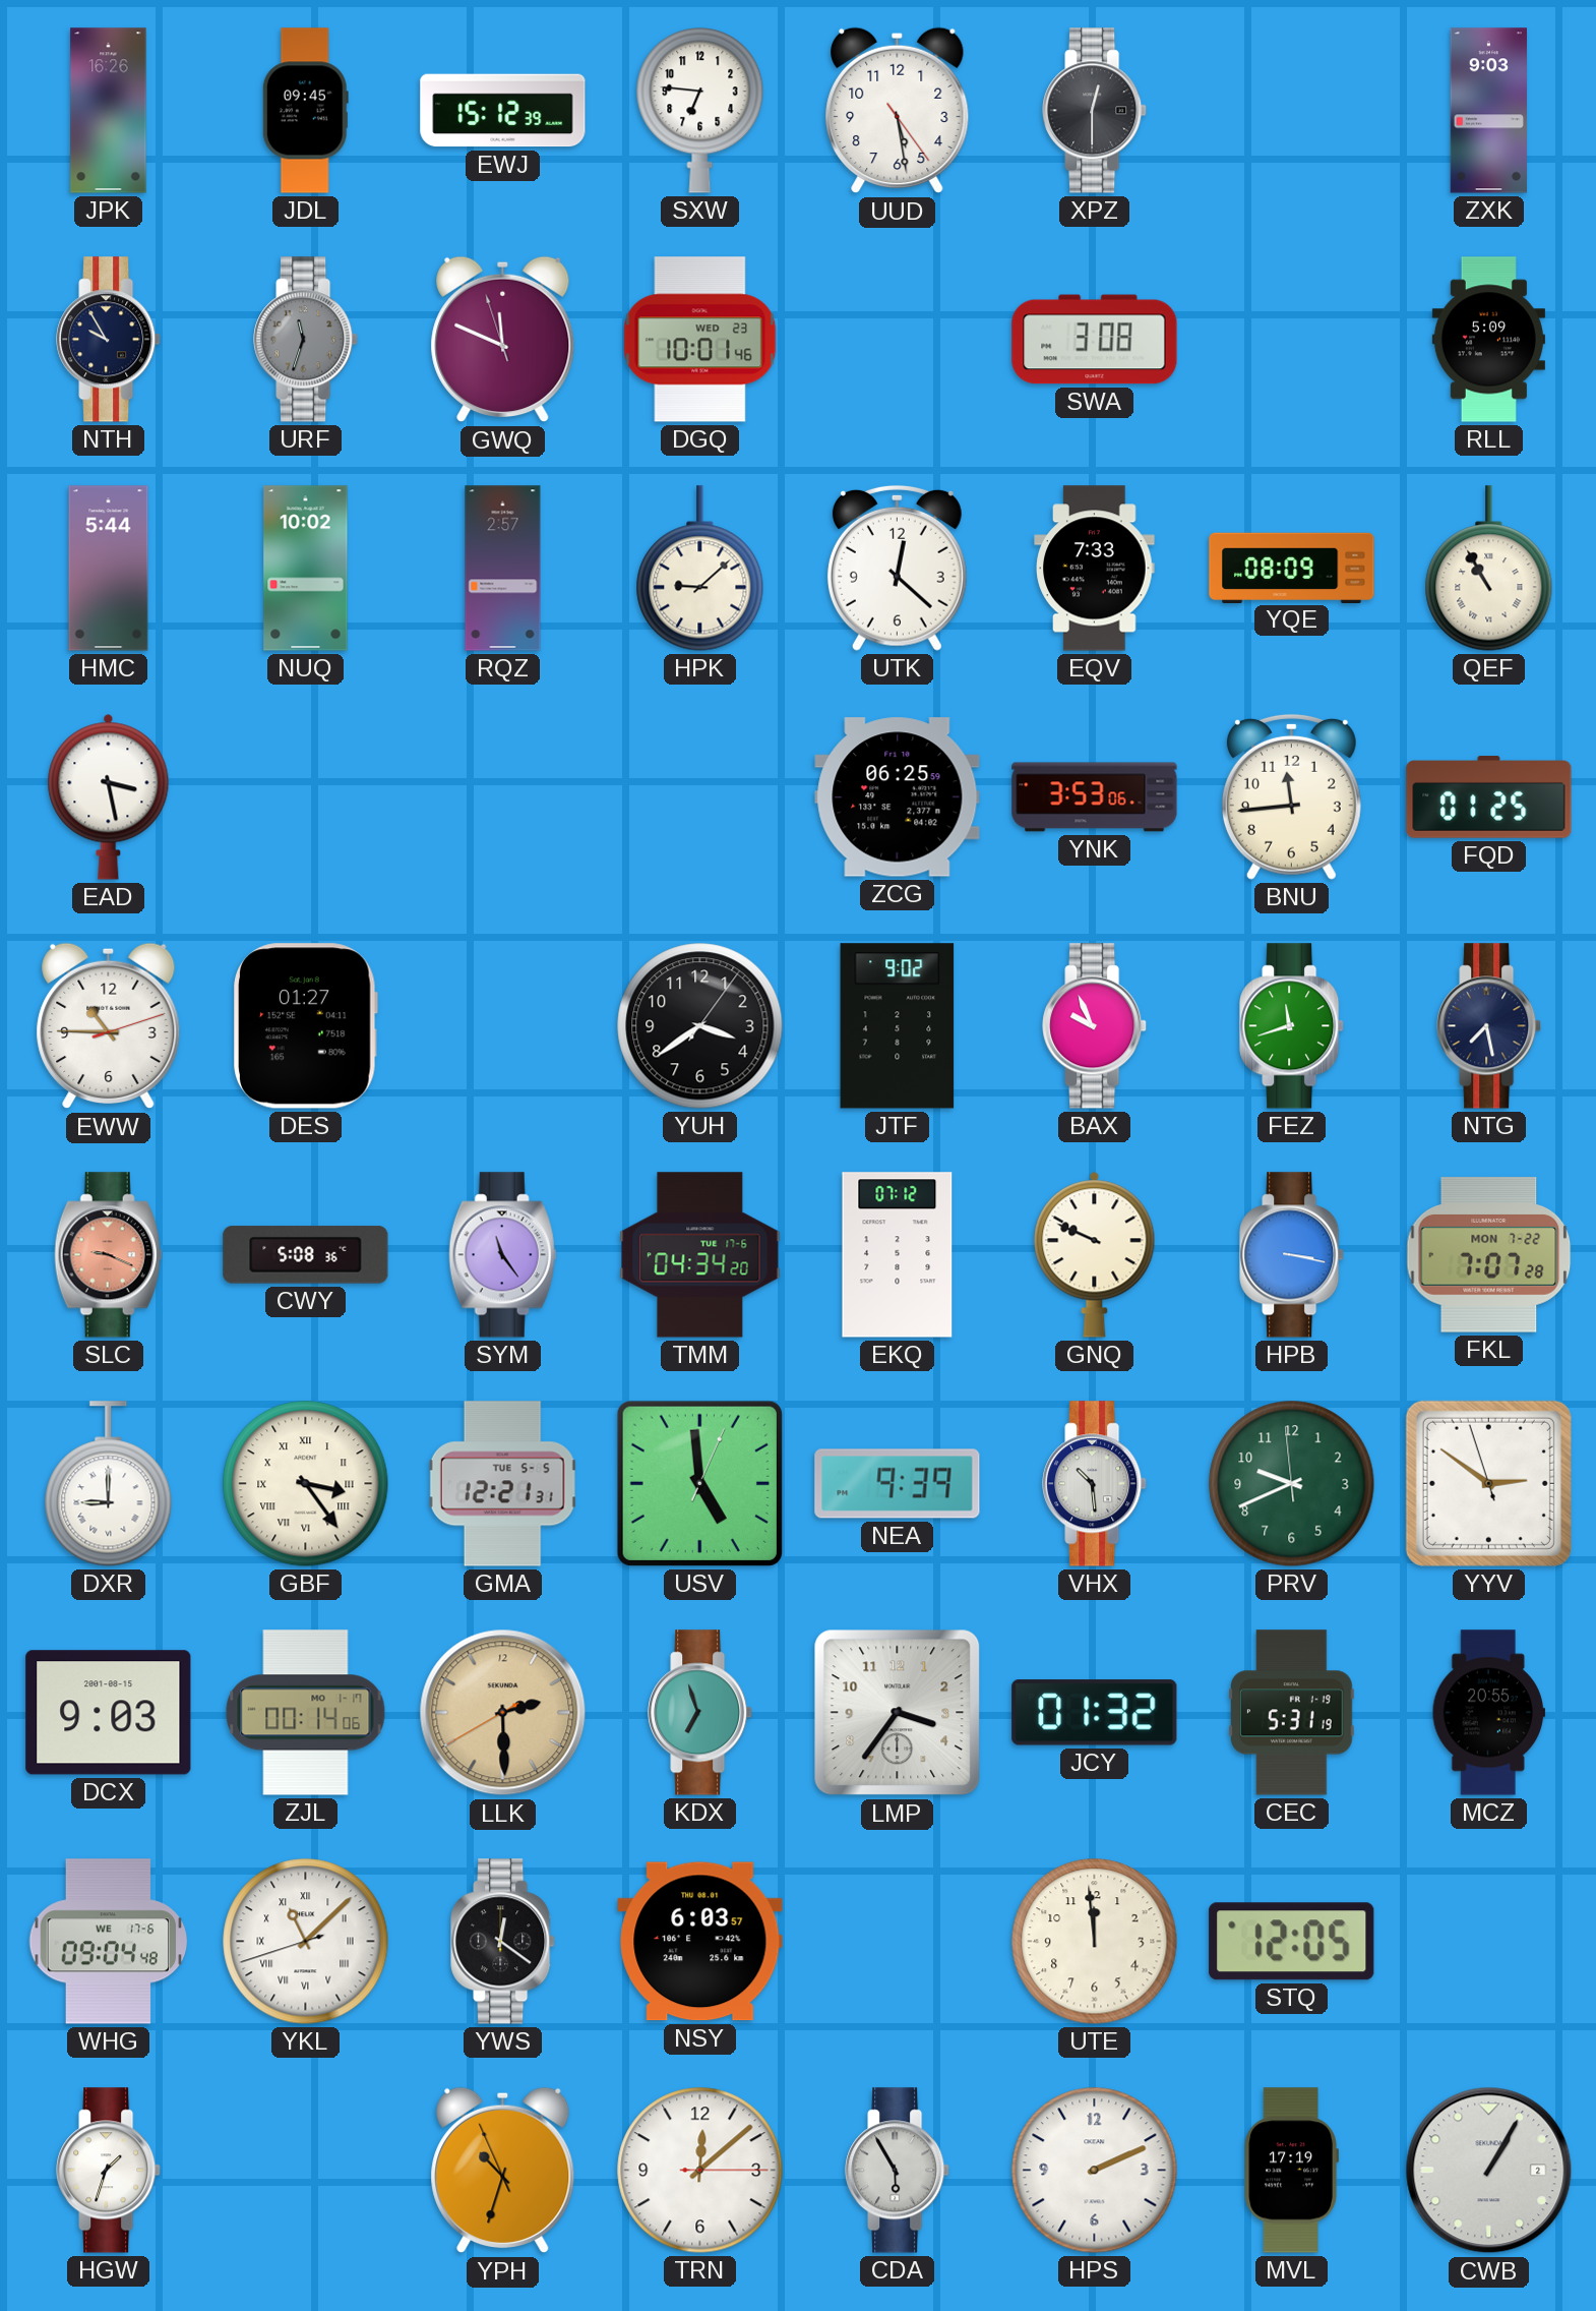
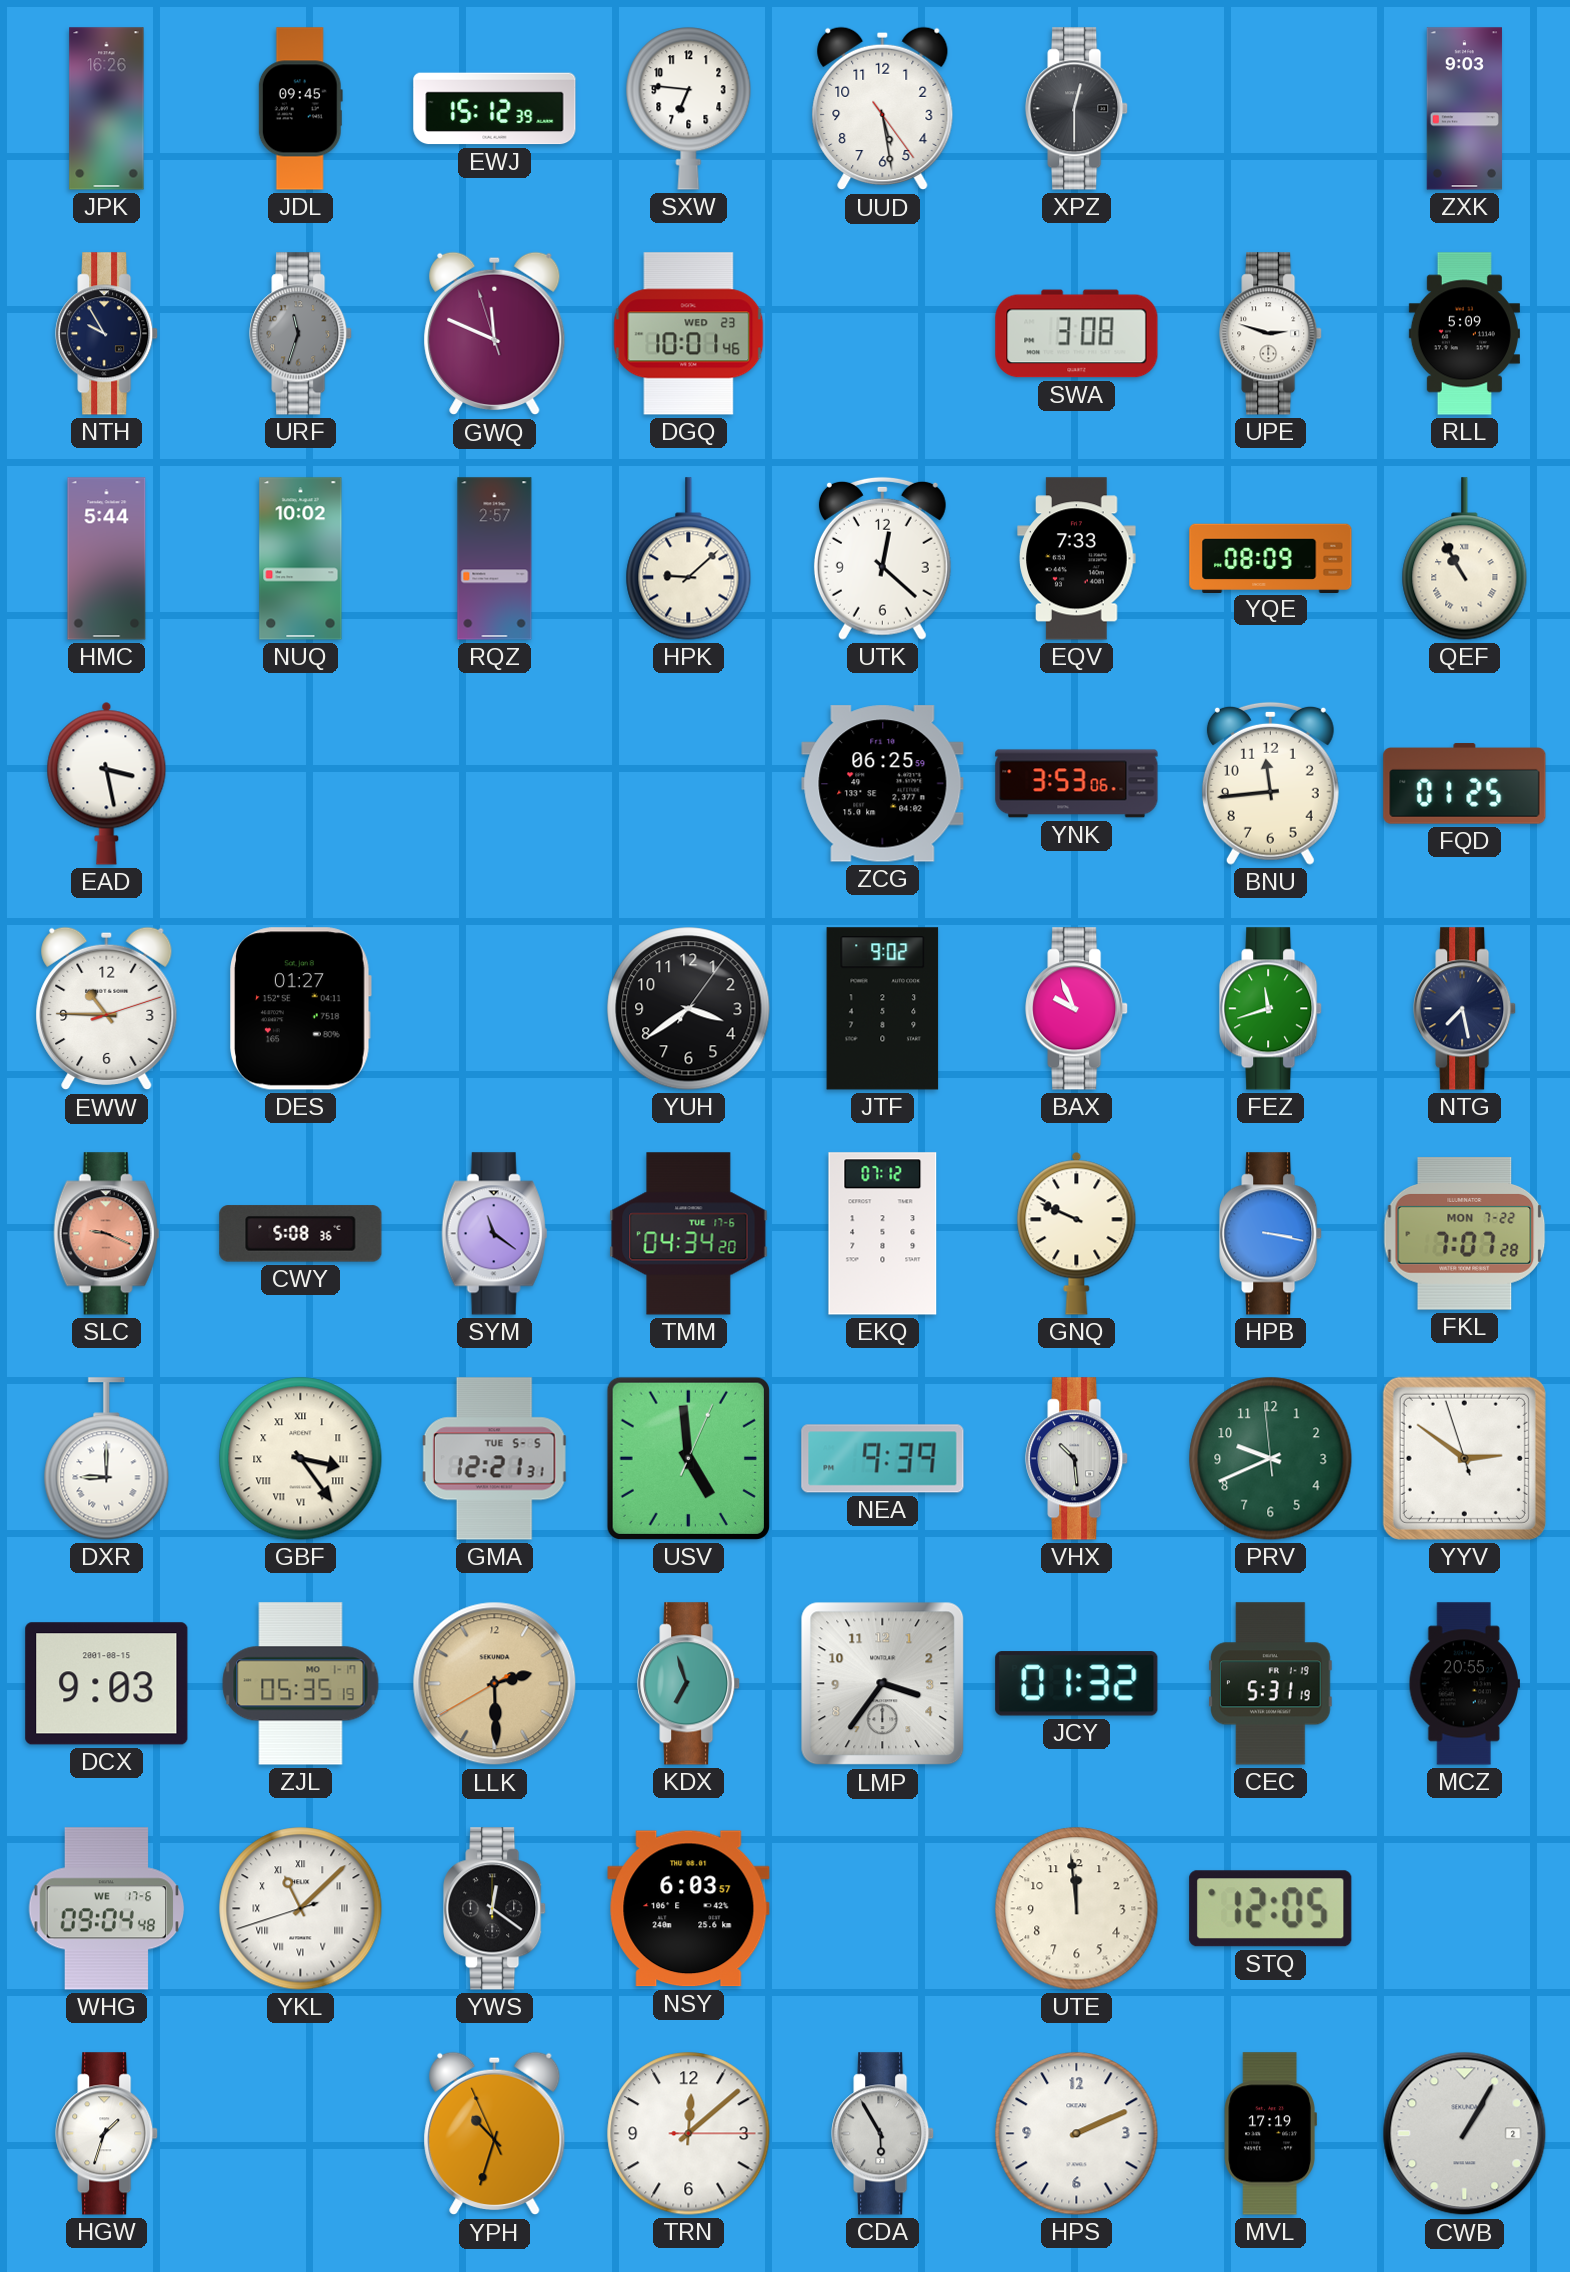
UPE: none -> 2:48 (1271, 334)
SYM: 11:24 -> 11:21 (495, 1234)
ZJL: 00:14 -> 05:35 (301, 1684)
